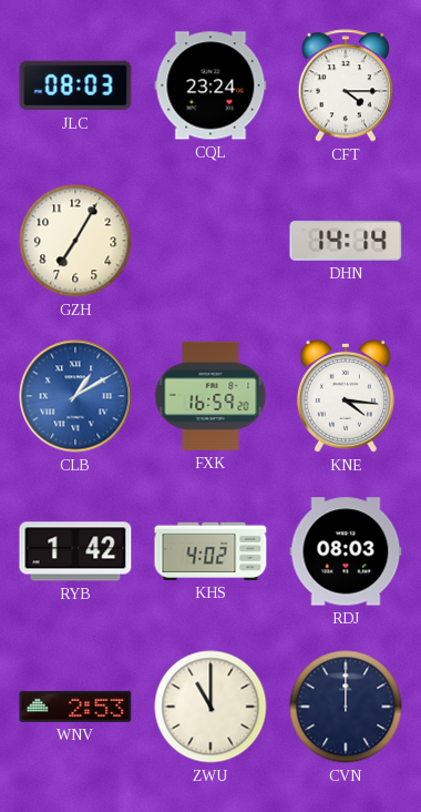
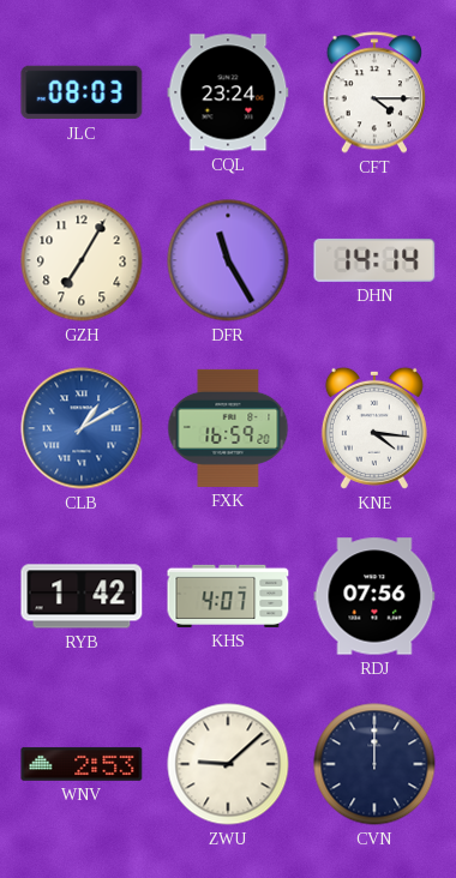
DFR: none -> 11:25 (228, 260)
KHS: 4:02 -> 4:07 (228, 596)
RDJ: 08:03 -> 07:56 (374, 596)
ZWU: 11:00 -> 9:08 (228, 764)
